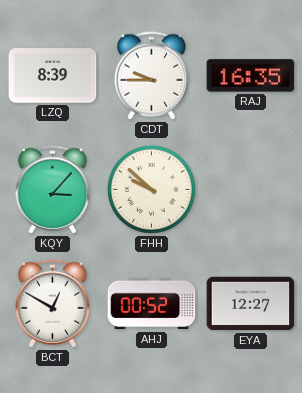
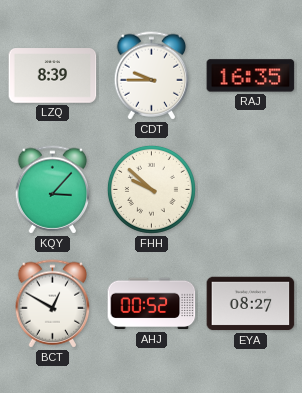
EYA: 12:27 -> 08:27 (251, 304)
